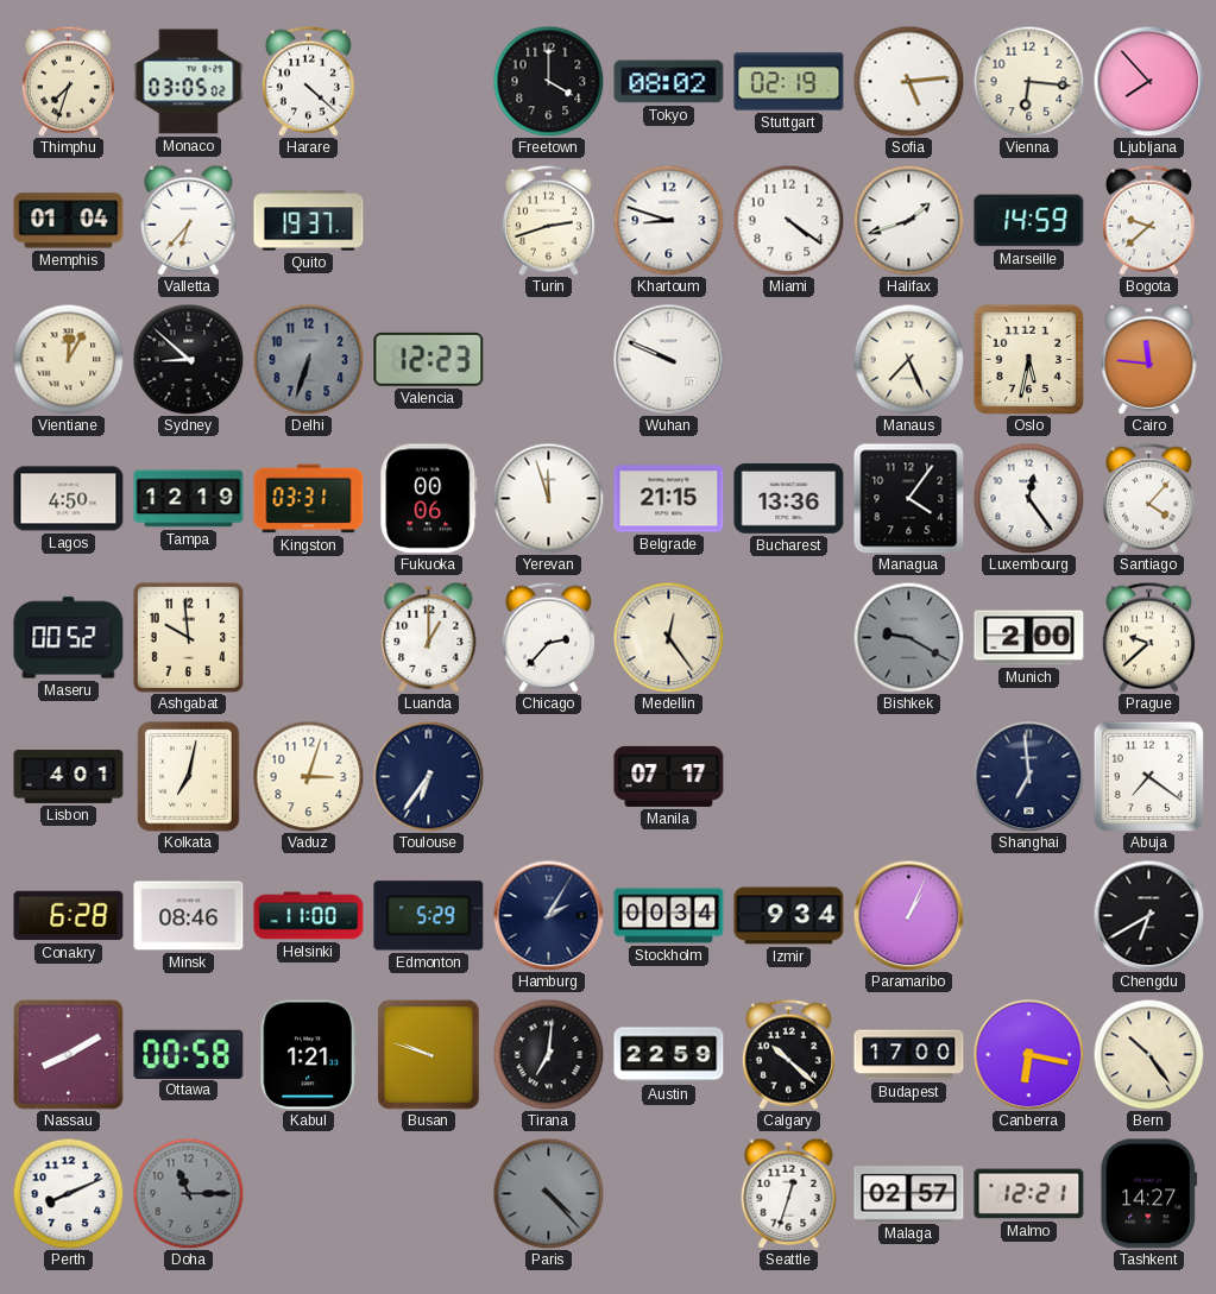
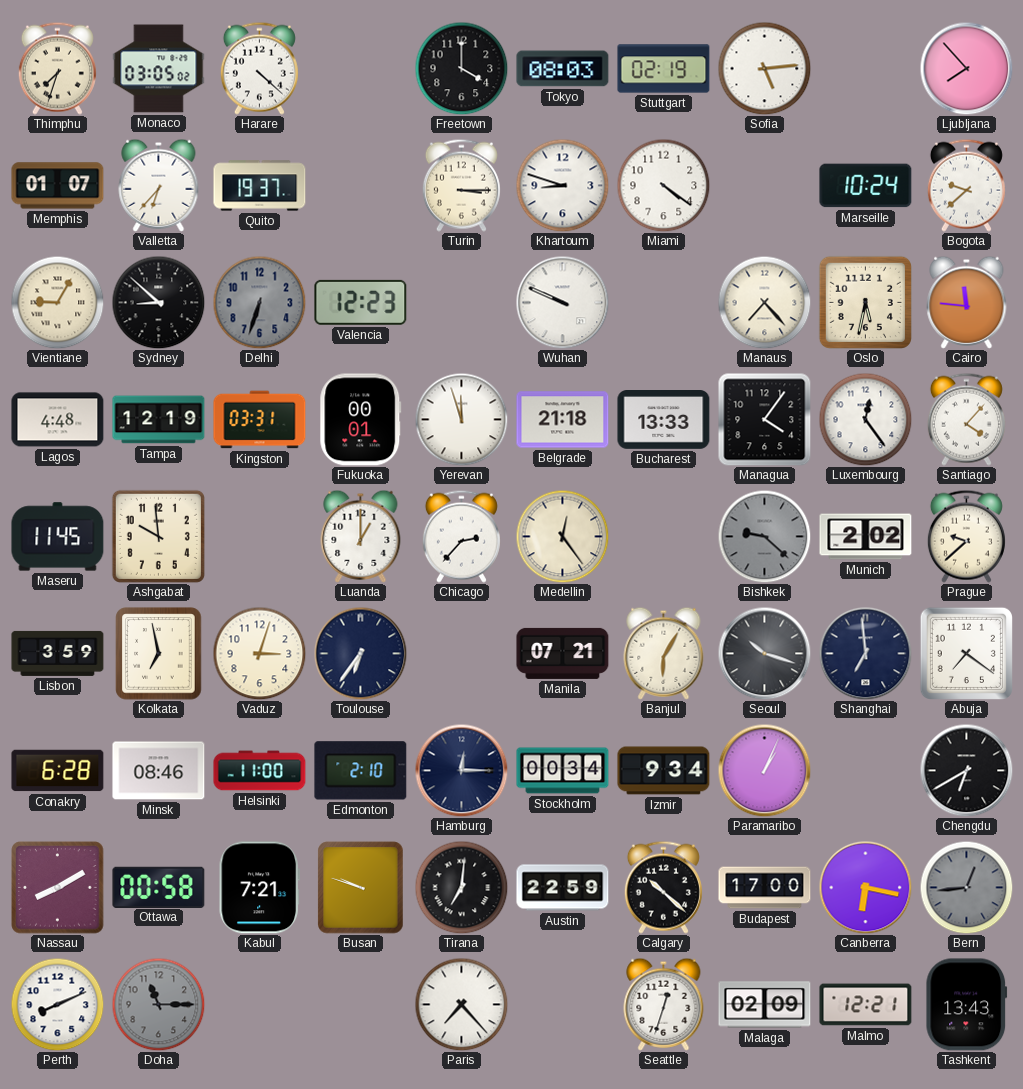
Tokyo: 08:02 -> 08:03 (563, 69)
Vienna: 6:16 -> none (1028, 81)
Memphis: 01:04 -> 01:07 (58, 186)
Turin: 2:42 -> 3:15 (461, 185)
Halifax: 1:42 -> none (908, 220)
Marseille: 14:59 -> 10:24 (866, 186)
Vientiane: 12:05 -> 9:05 (57, 302)
Manaus: 7:26 -> 7:23 (764, 302)
Lagos: 4:50 -> 4:48 (58, 420)
Fukuoka: 00:06 -> 00:01 (361, 420)
Belgrade: 21:15 -> 21:18 (563, 420)
Bucharest: 13:36 -> 13:33 (664, 420)
Maseru: 00:52 -> 11:45 (58, 537)
Bishkek: 9:20 -> 9:22 (764, 536)
Munich: 2:00 -> 2:02 (866, 537)
Lisbon: 4:01 -> 3:59 (58, 653)
Kolkata: 7:02 -> 6:58 (159, 654)
Manila: 07:17 -> 07:21 (563, 653)
Banjul: none -> 6:05 (664, 653)
Seoul: none -> 10:18 (764, 653)
Edmonton: 5:29 -> 2:10 (361, 771)
Hamburg: 2:05 -> 12:15 (461, 770)
Kabul: 1:21 -> 7:21 (259, 888)
Bern: 10:24 -> 12:44 (966, 887)
Bern dial: cream -> grey (966, 887)
Paris: 4:23 -> 7:23 (461, 1004)
Paris dial: grey -> white (461, 1004)
Malaga: 02:57 -> 02:09 (765, 1005)
Tashkent: 14:27 -> 13:43 (967, 1005)
